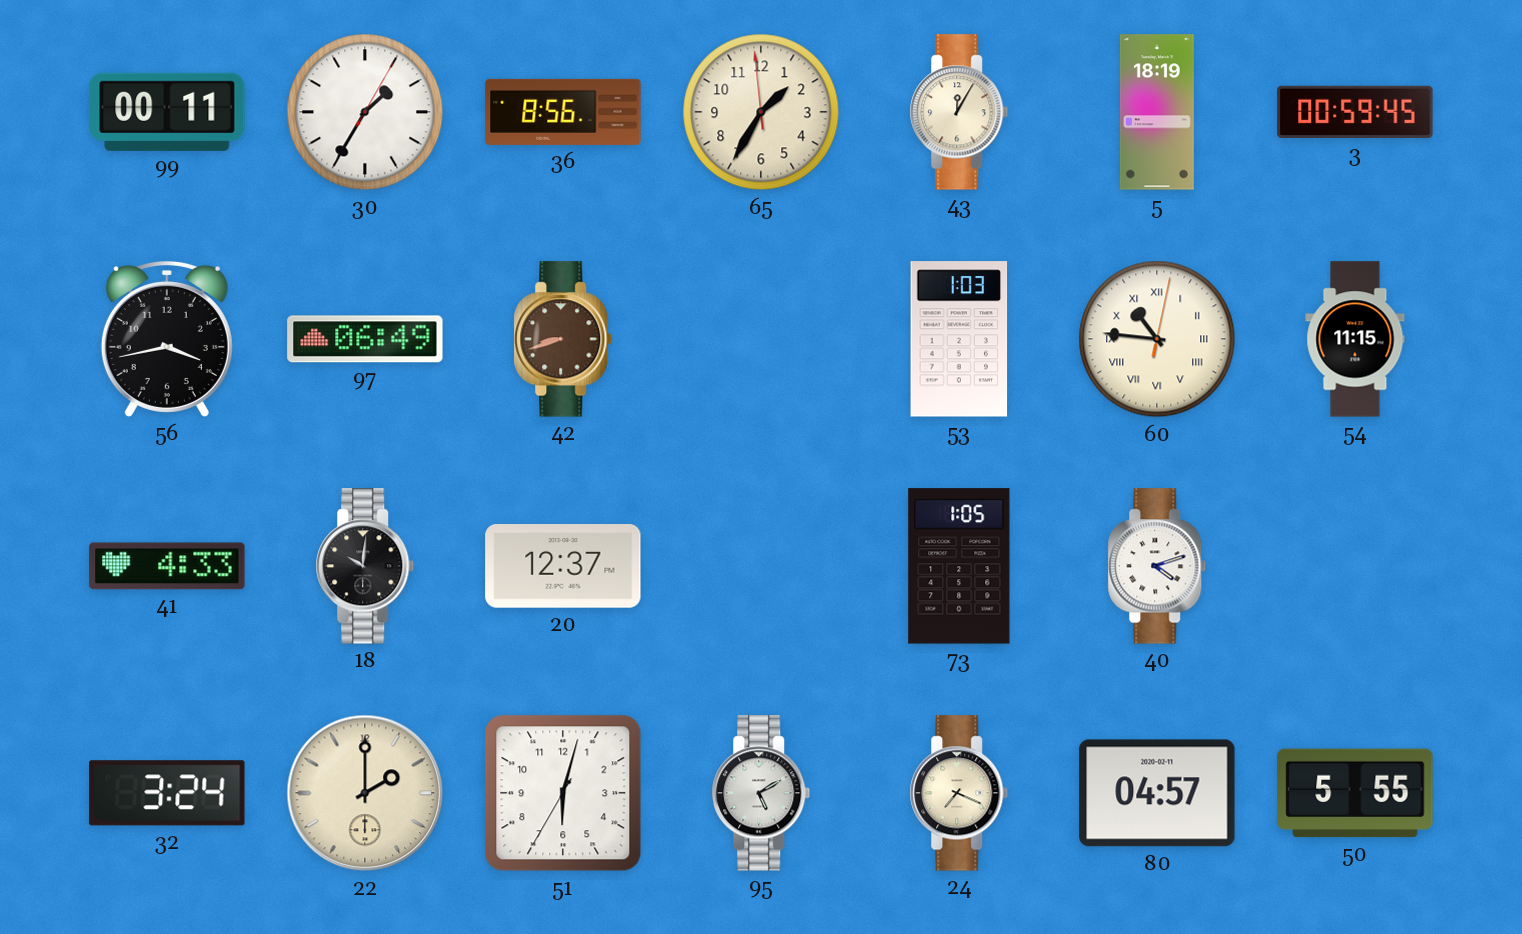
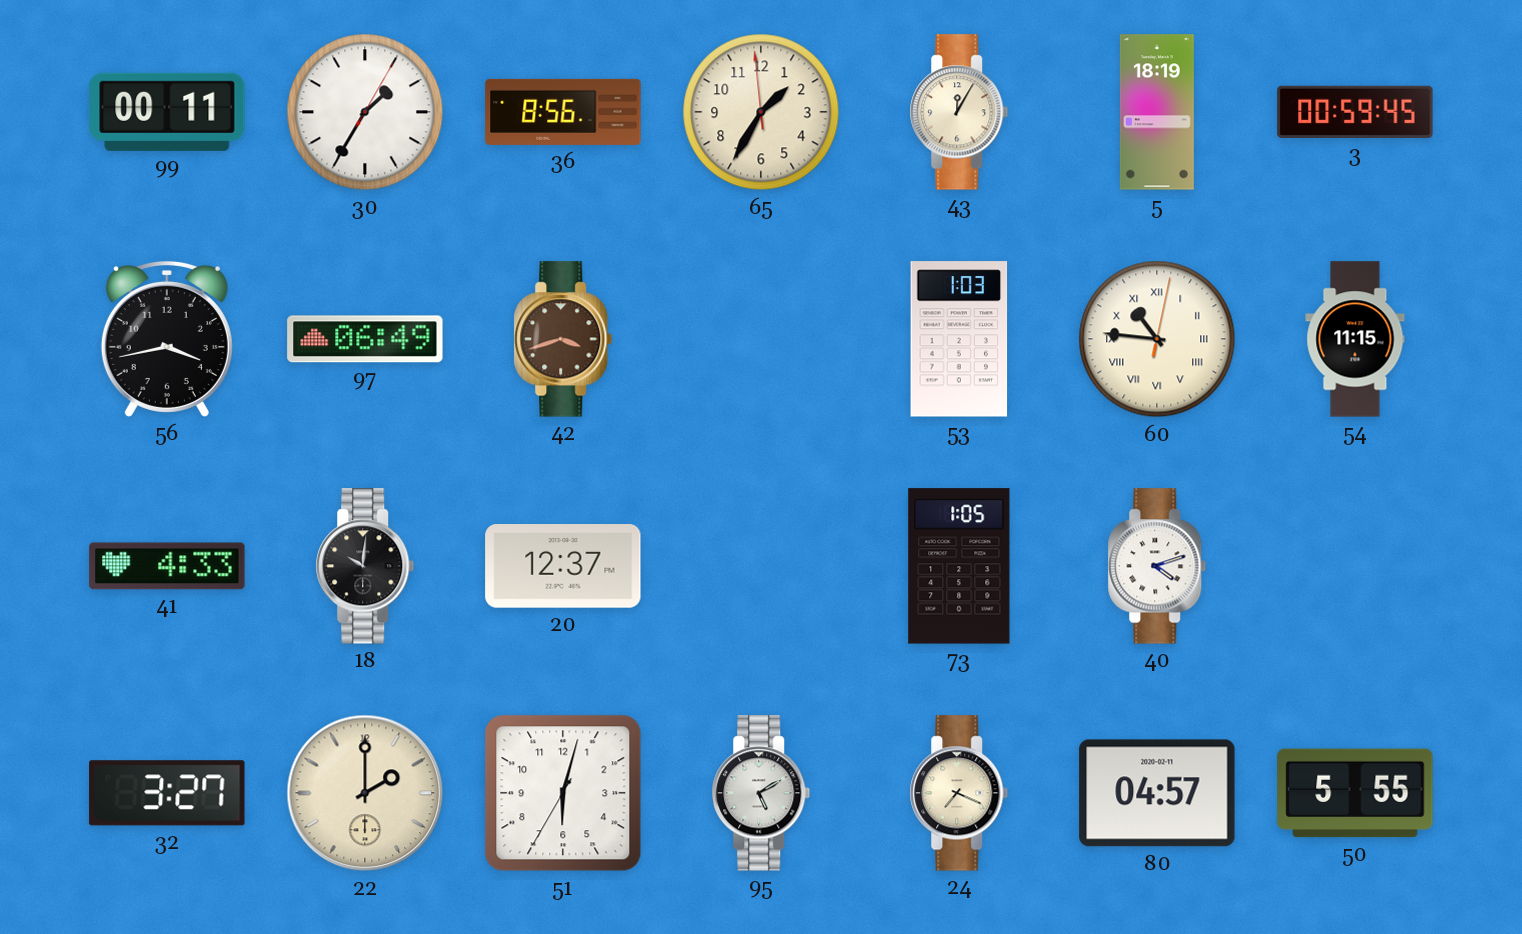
42: 8:42 -> 3:42 (563, 339)
32: 3:24 -> 3:27 (167, 793)
